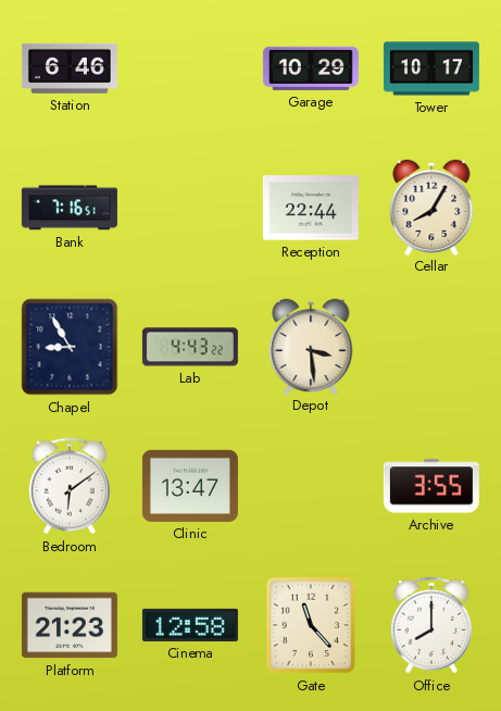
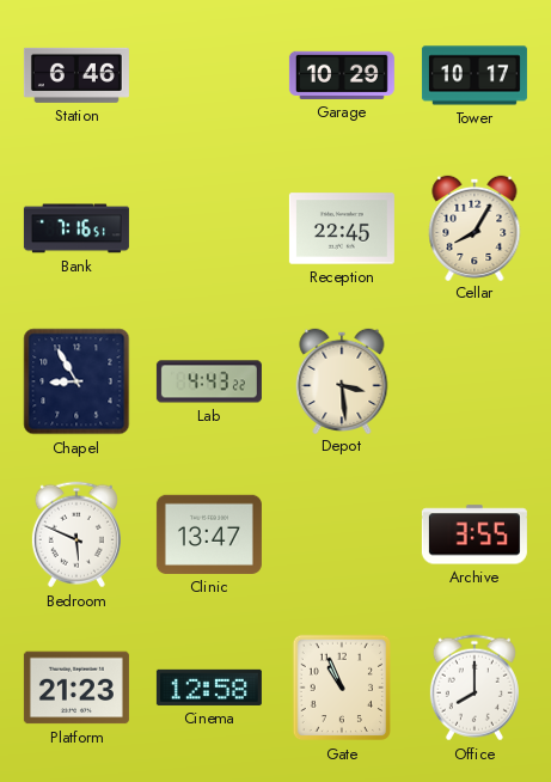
Reception: 22:44 -> 22:45 (342, 228)
Bedroom: 6:09 -> 5:49 (76, 534)
Gate: 11:23 -> 10:56 (341, 688)
